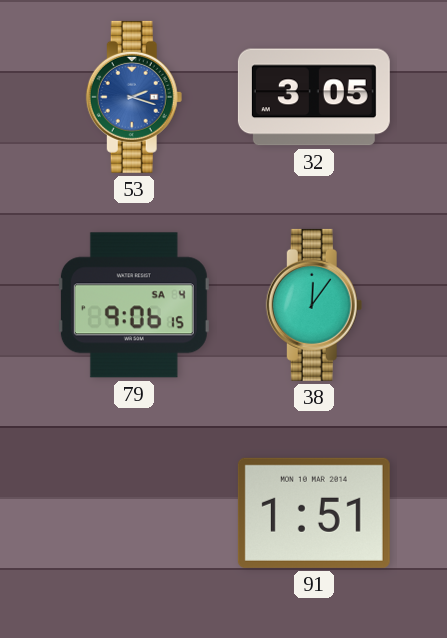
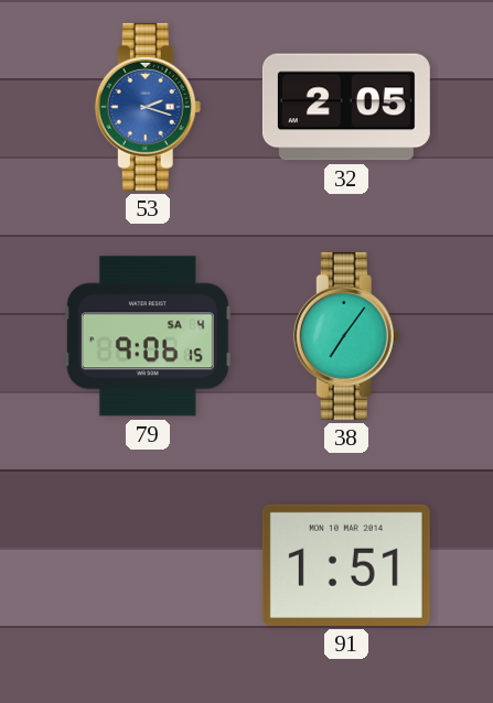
32: 3:05 -> 2:05 (346, 107)
38: 12:06 -> 7:06 (346, 336)
